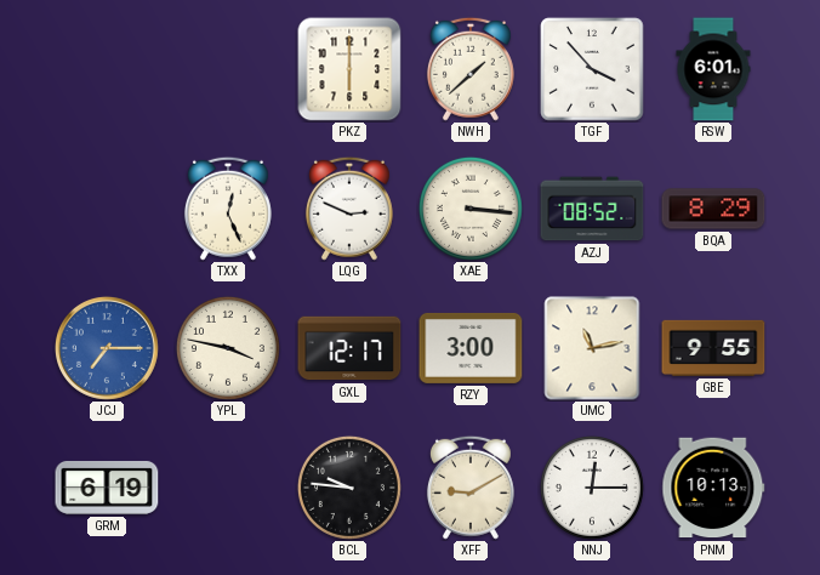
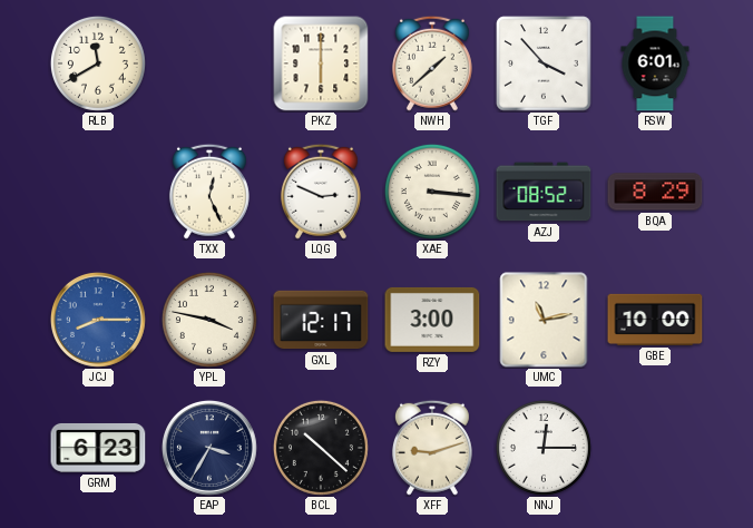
RLB: none -> 11:40 (98, 63)
JCJ: 7:15 -> 8:15 (98, 320)
GBE: 9:55 -> 10:00 (655, 320)
GRM: 6:19 -> 6:23 (98, 448)
EAP: none -> 3:35 (209, 448)
BCL: 9:46 -> 10:22 (321, 448)
XFF: 9:10 -> 9:12 (432, 448)
PNM: 10:13 -> none (713, 488)
